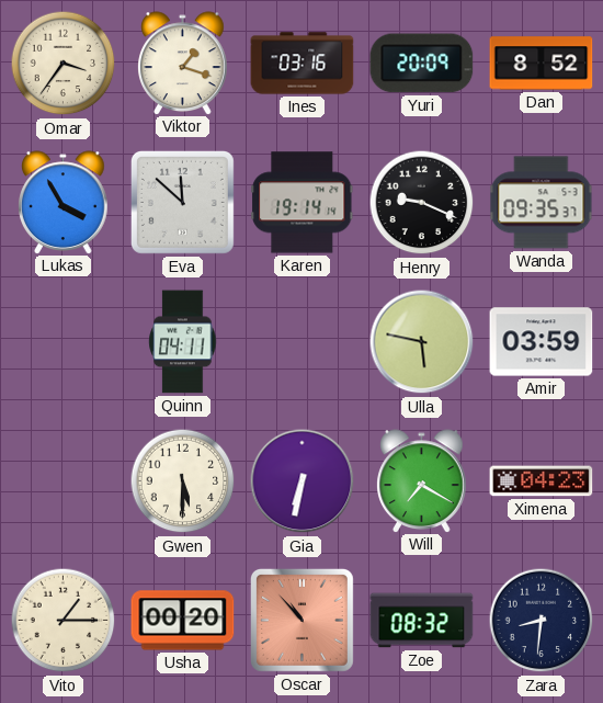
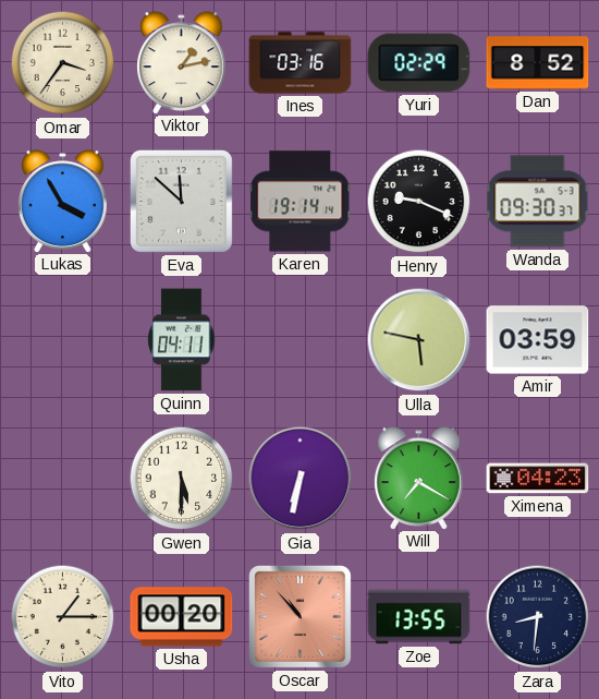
Viktor: 1:18 -> 1:13 (182, 62)
Yuri: 20:09 -> 02:29 (419, 63)
Wanda: 09:35 -> 09:30 (538, 202)
Zoe: 08:32 -> 13:55 (419, 617)
